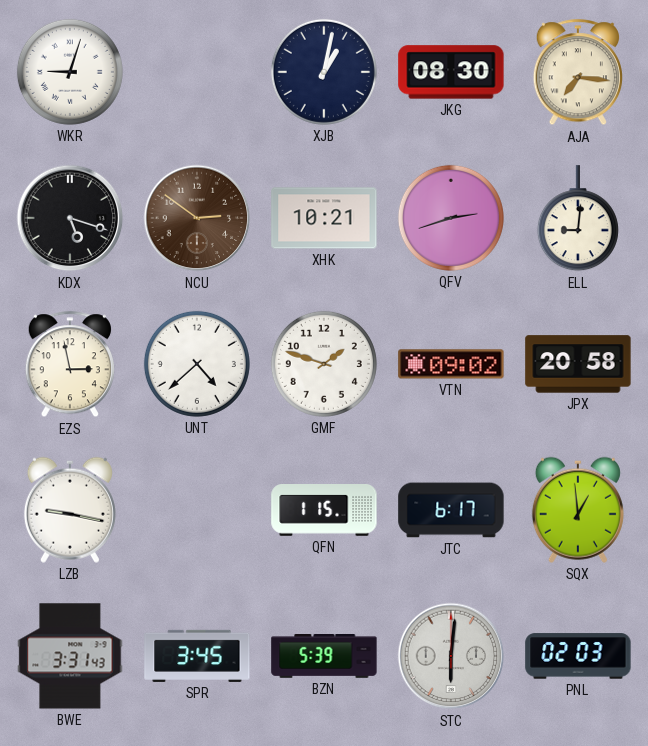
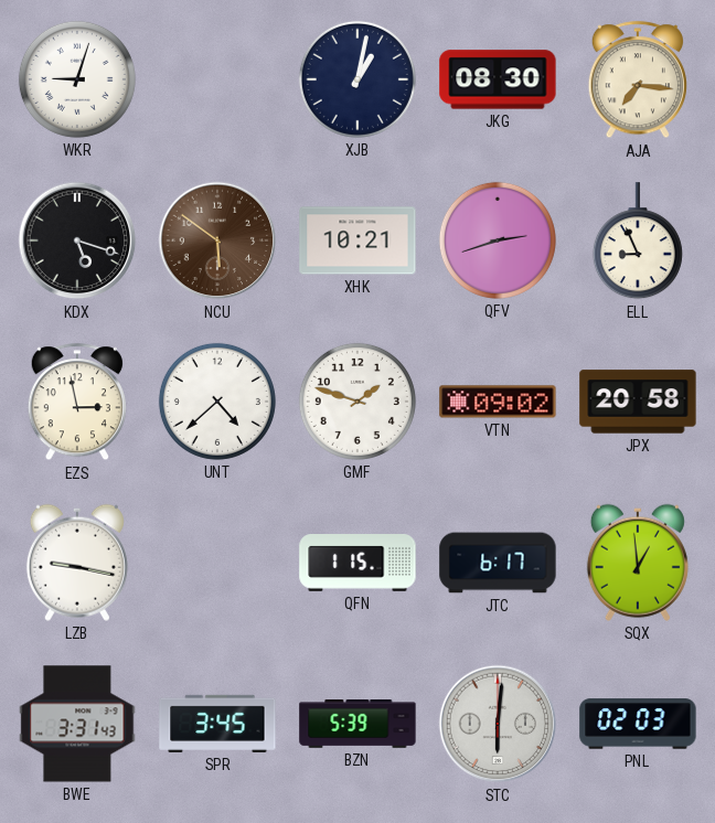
NCU: 2:51 -> 5:51 (217, 241)
ELL: 9:01 -> 8:56 (638, 242)
